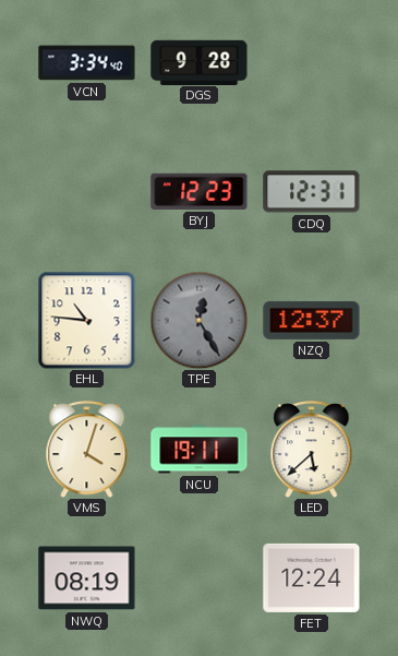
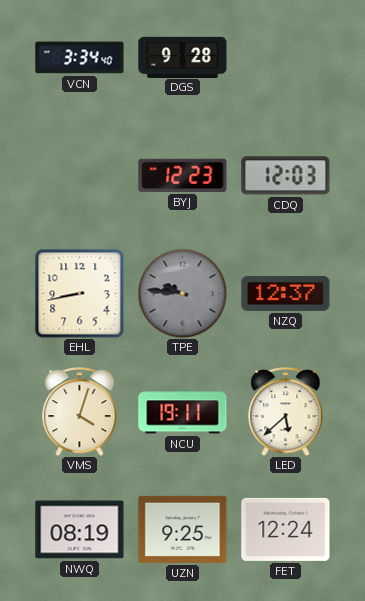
CDQ: 12:31 -> 12:03 (286, 176)
EHL: 10:46 -> 8:43 (79, 293)
TPE: 12:25 -> 9:46 (182, 293)
UZN: none -> 9:25 (183, 529)
